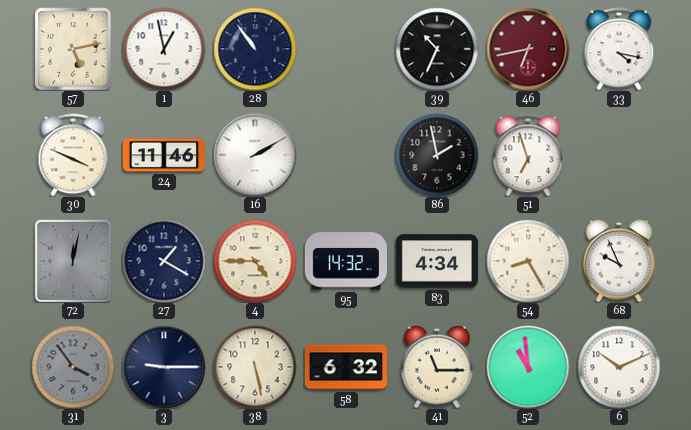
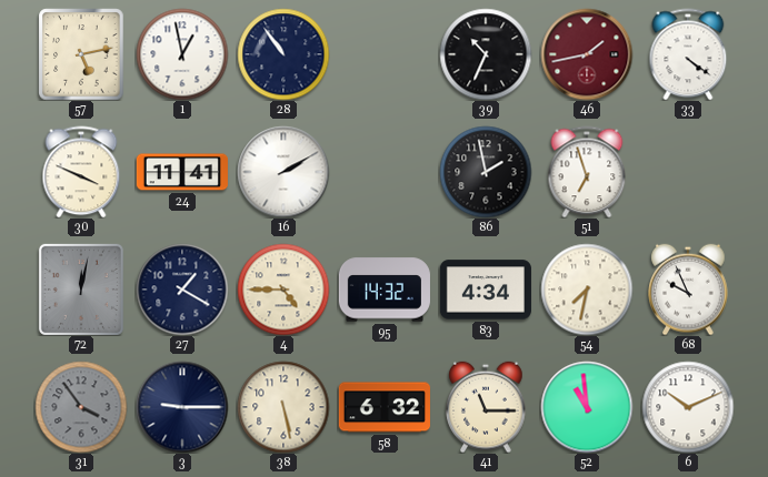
46: 6:43 -> 1:43 (587, 54)
33: 4:17 -> 4:21 (688, 54)
24: 11:46 -> 11:41 (182, 172)
54: 8:25 -> 7:32 (587, 290)
